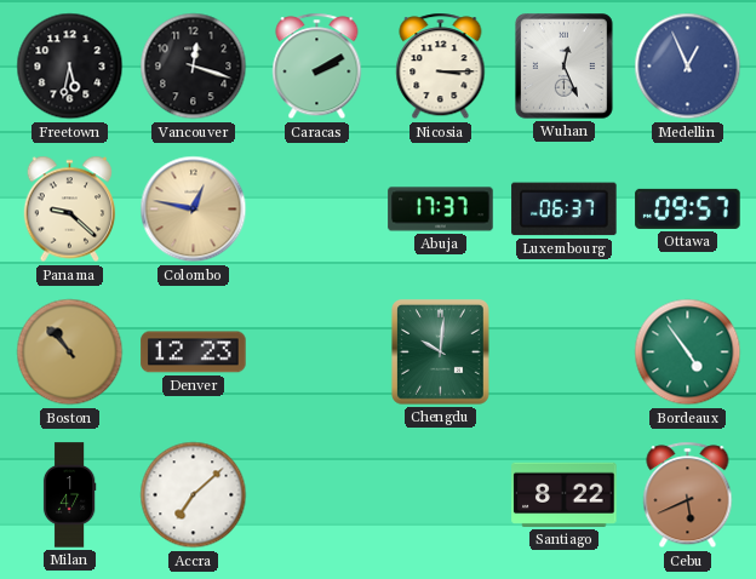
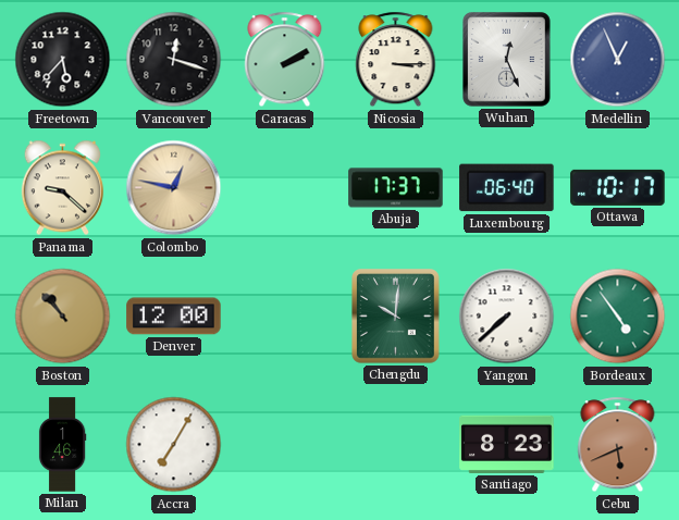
Freetown: 5:32 -> 5:37 (63, 60)
Luxembourg: 06:37 -> 06:40 (507, 188)
Ottawa: 09:57 -> 10:17 (618, 187)
Denver: 12:23 -> 12:00 (174, 317)
Yangon: none -> 7:38 (507, 317)
Milan: 1:47 -> 1:46 (62, 445)
Accra: 7:08 -> 7:05 (174, 445)
Santiago: 8:22 -> 8:23 (507, 444)
